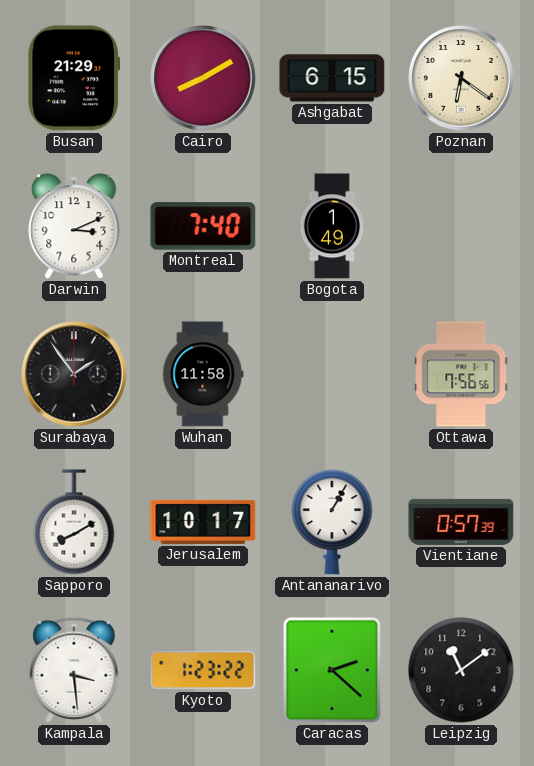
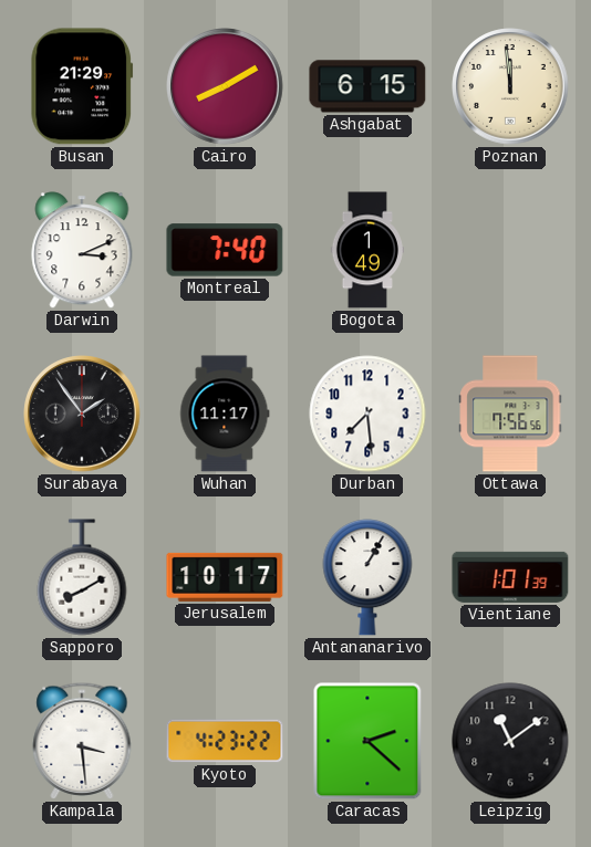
Poznan: 6:21 -> 11:59 (510, 86)
Wuhan: 11:58 -> 11:17 (225, 414)
Durban: none -> 7:29 (367, 414)
Vientiane: 0:57 -> 1:01 (510, 577)
Kyoto: 1:23 -> 4:23 (225, 741)
